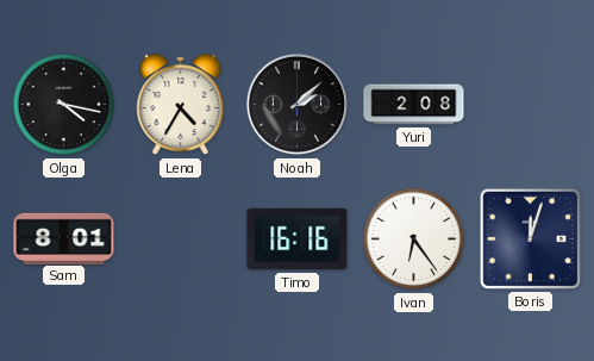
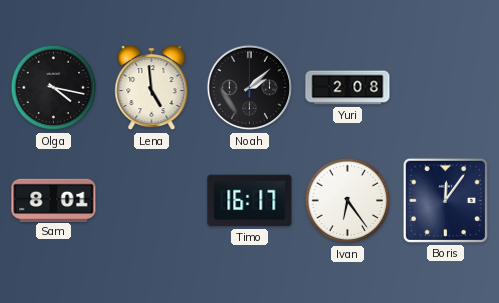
Lena: 4:35 -> 4:59 (152, 89)
Timo: 16:16 -> 16:17 (250, 201)
Boris: 12:03 -> 12:06 (445, 200)
